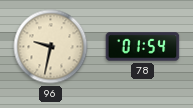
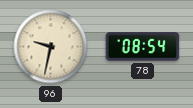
78: 01:54 -> 08:54 (143, 47)
